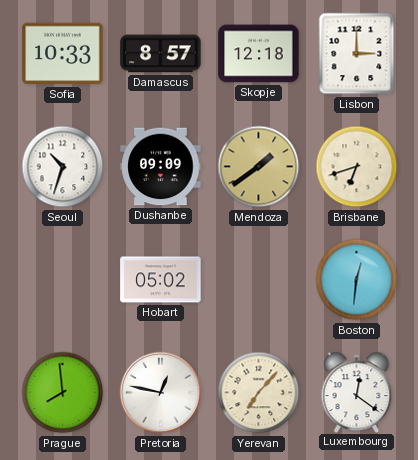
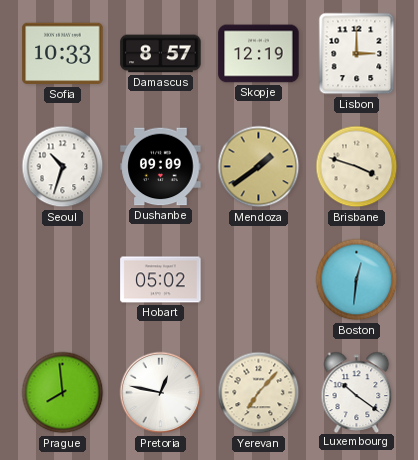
Skopje: 12:18 -> 12:19 (259, 54)
Brisbane: 6:42 -> 3:48 (357, 167)
Luxembourg: 12:21 -> 10:21 (357, 392)
